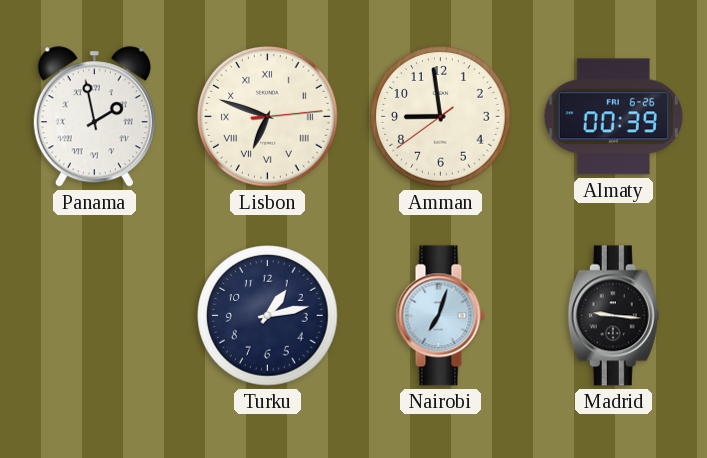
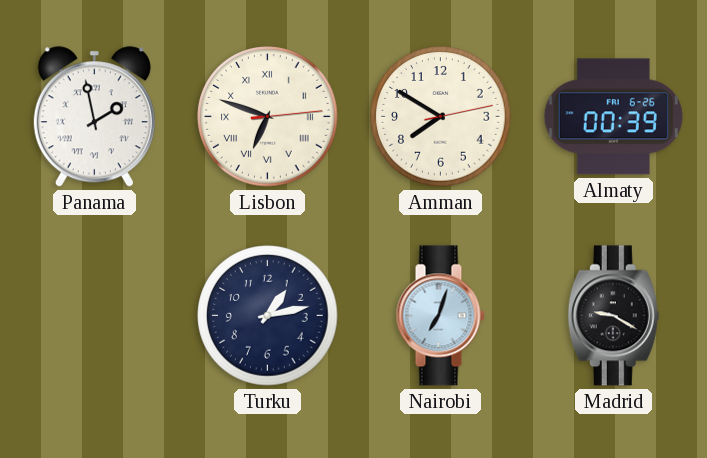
Amman: 8:58 -> 7:50 (441, 117)
Madrid: 9:16 -> 9:20 (613, 316)
